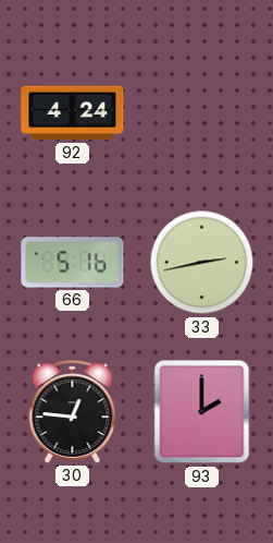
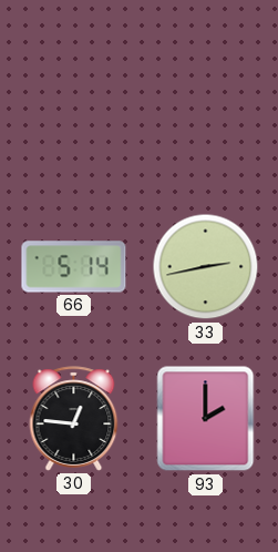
92: 4:24 -> none (73, 113)
66: 5:16 -> 5:14 (74, 267)
